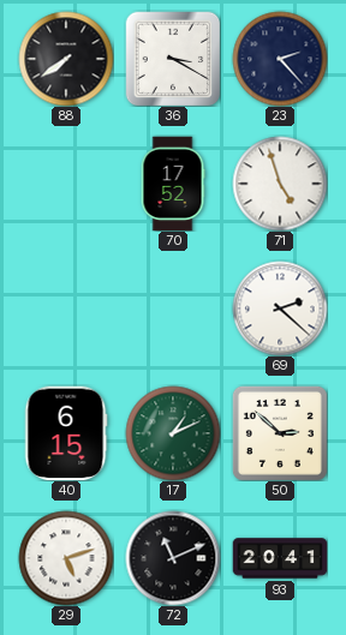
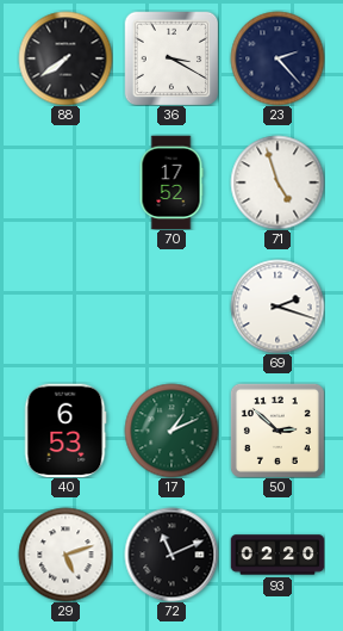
69: 2:22 -> 2:18 (277, 307)
40: 6:15 -> 6:53 (66, 431)
93: 20:41 -> 02:20 (277, 555)
